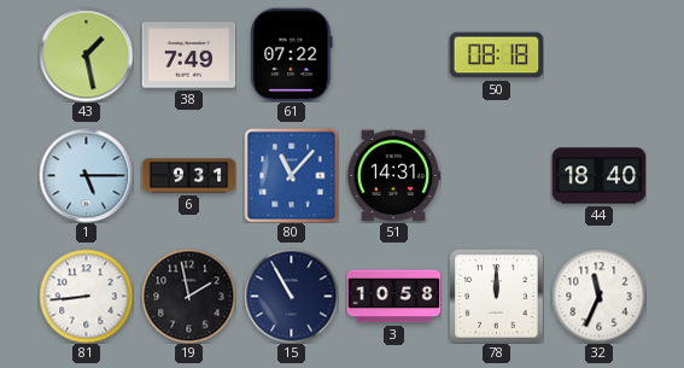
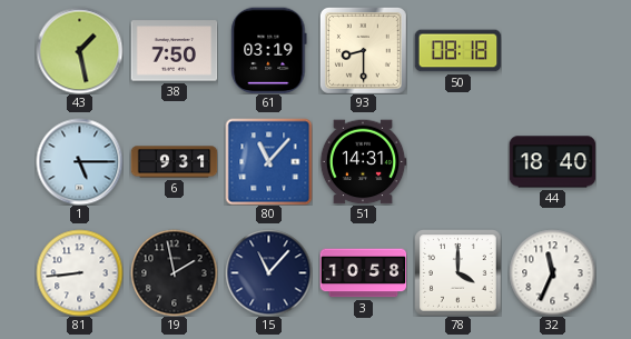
38: 7:49 -> 7:50 (174, 51)
61: 07:22 -> 03:19 (269, 50)
93: none -> 8:30 (363, 50)
15: 10:55 -> 11:07 (268, 272)
78: 12:00 -> 4:00 (457, 272)
